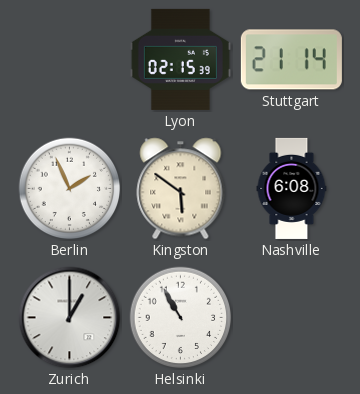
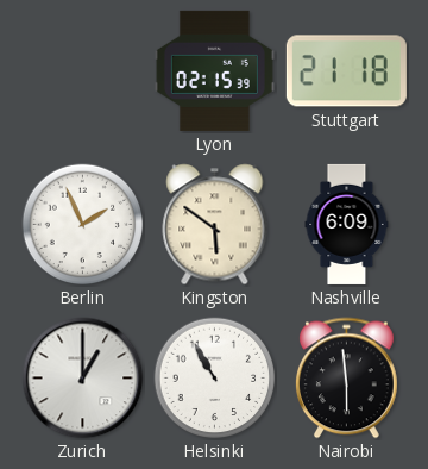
Stuttgart: 21:14 -> 21:18 (346, 71)
Nashville: 6:08 -> 6:09 (347, 224)
Nairobi: none -> 5:59 (347, 379)
